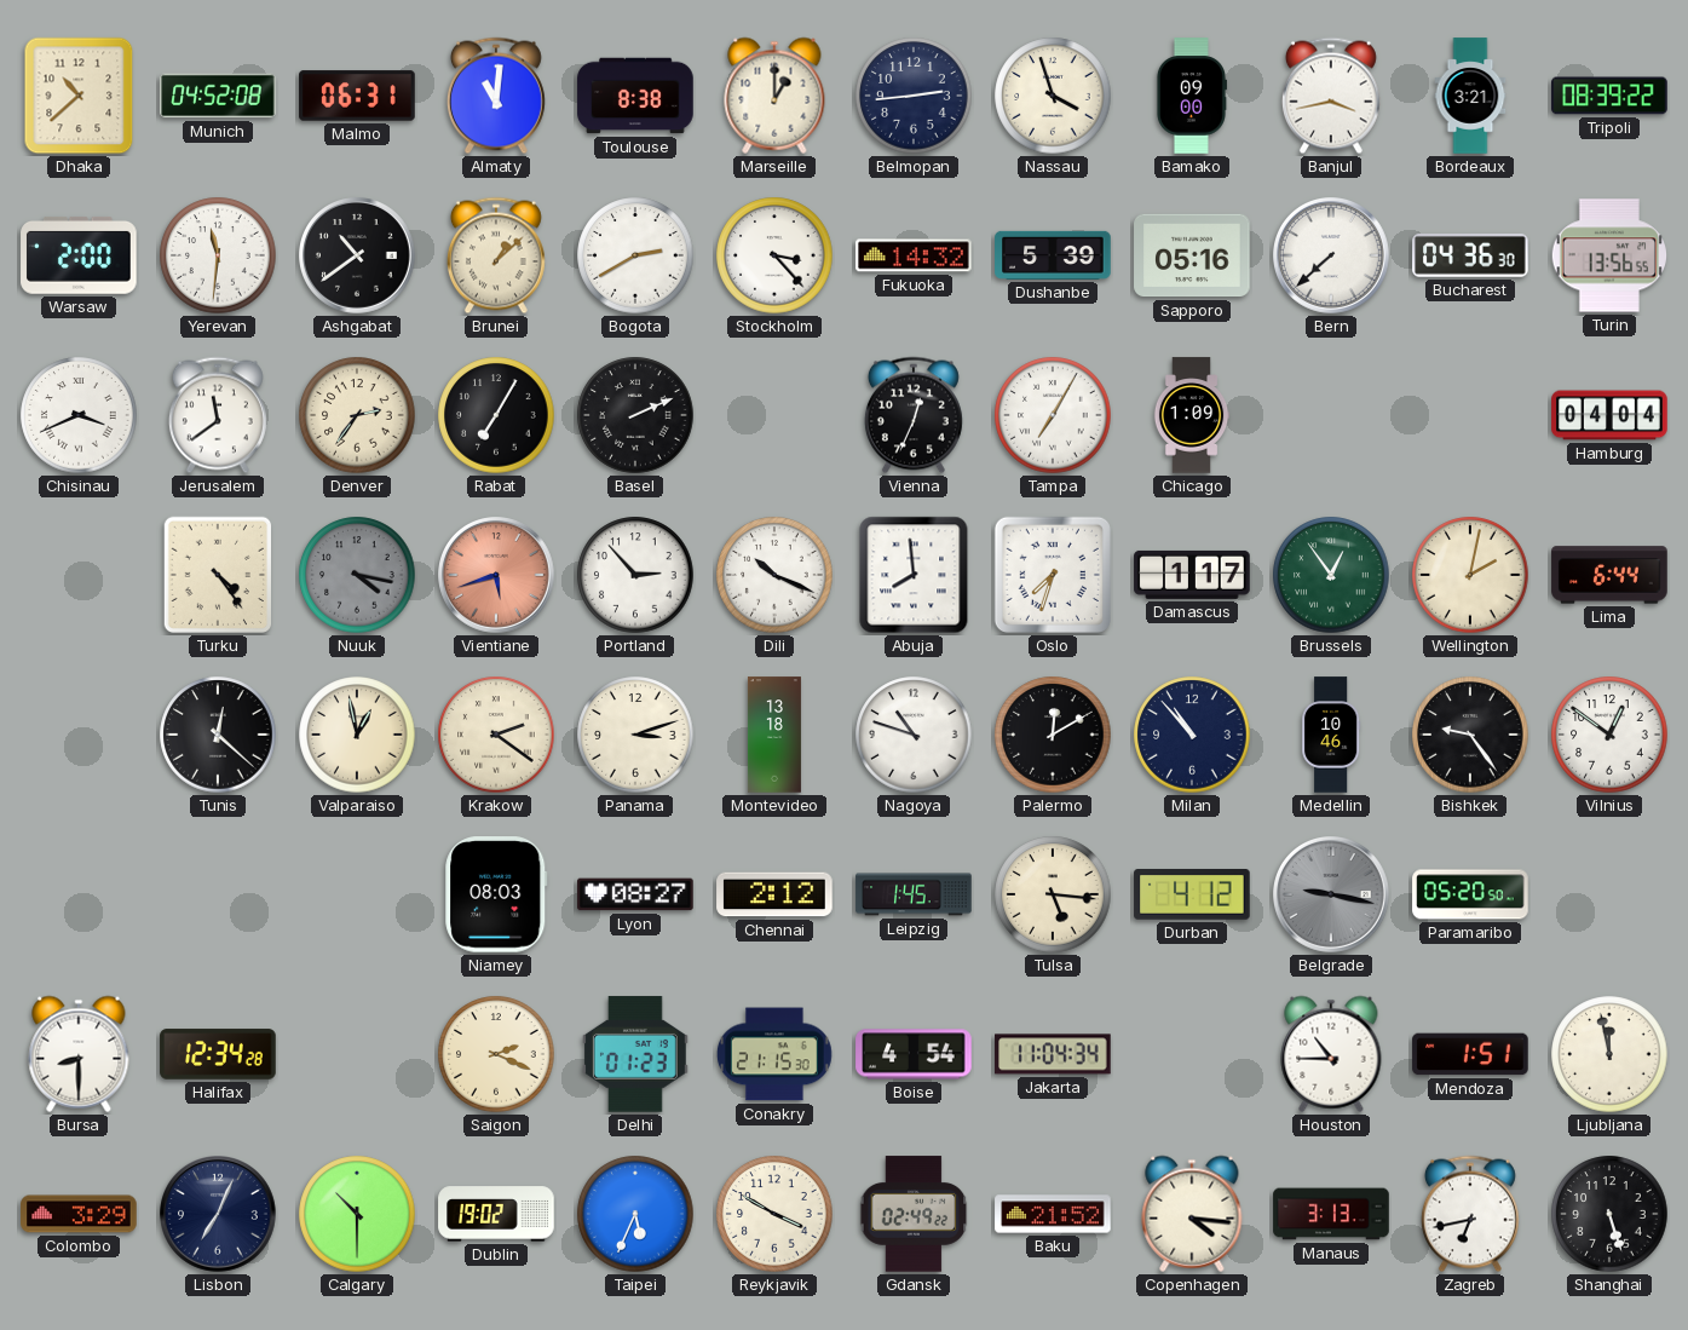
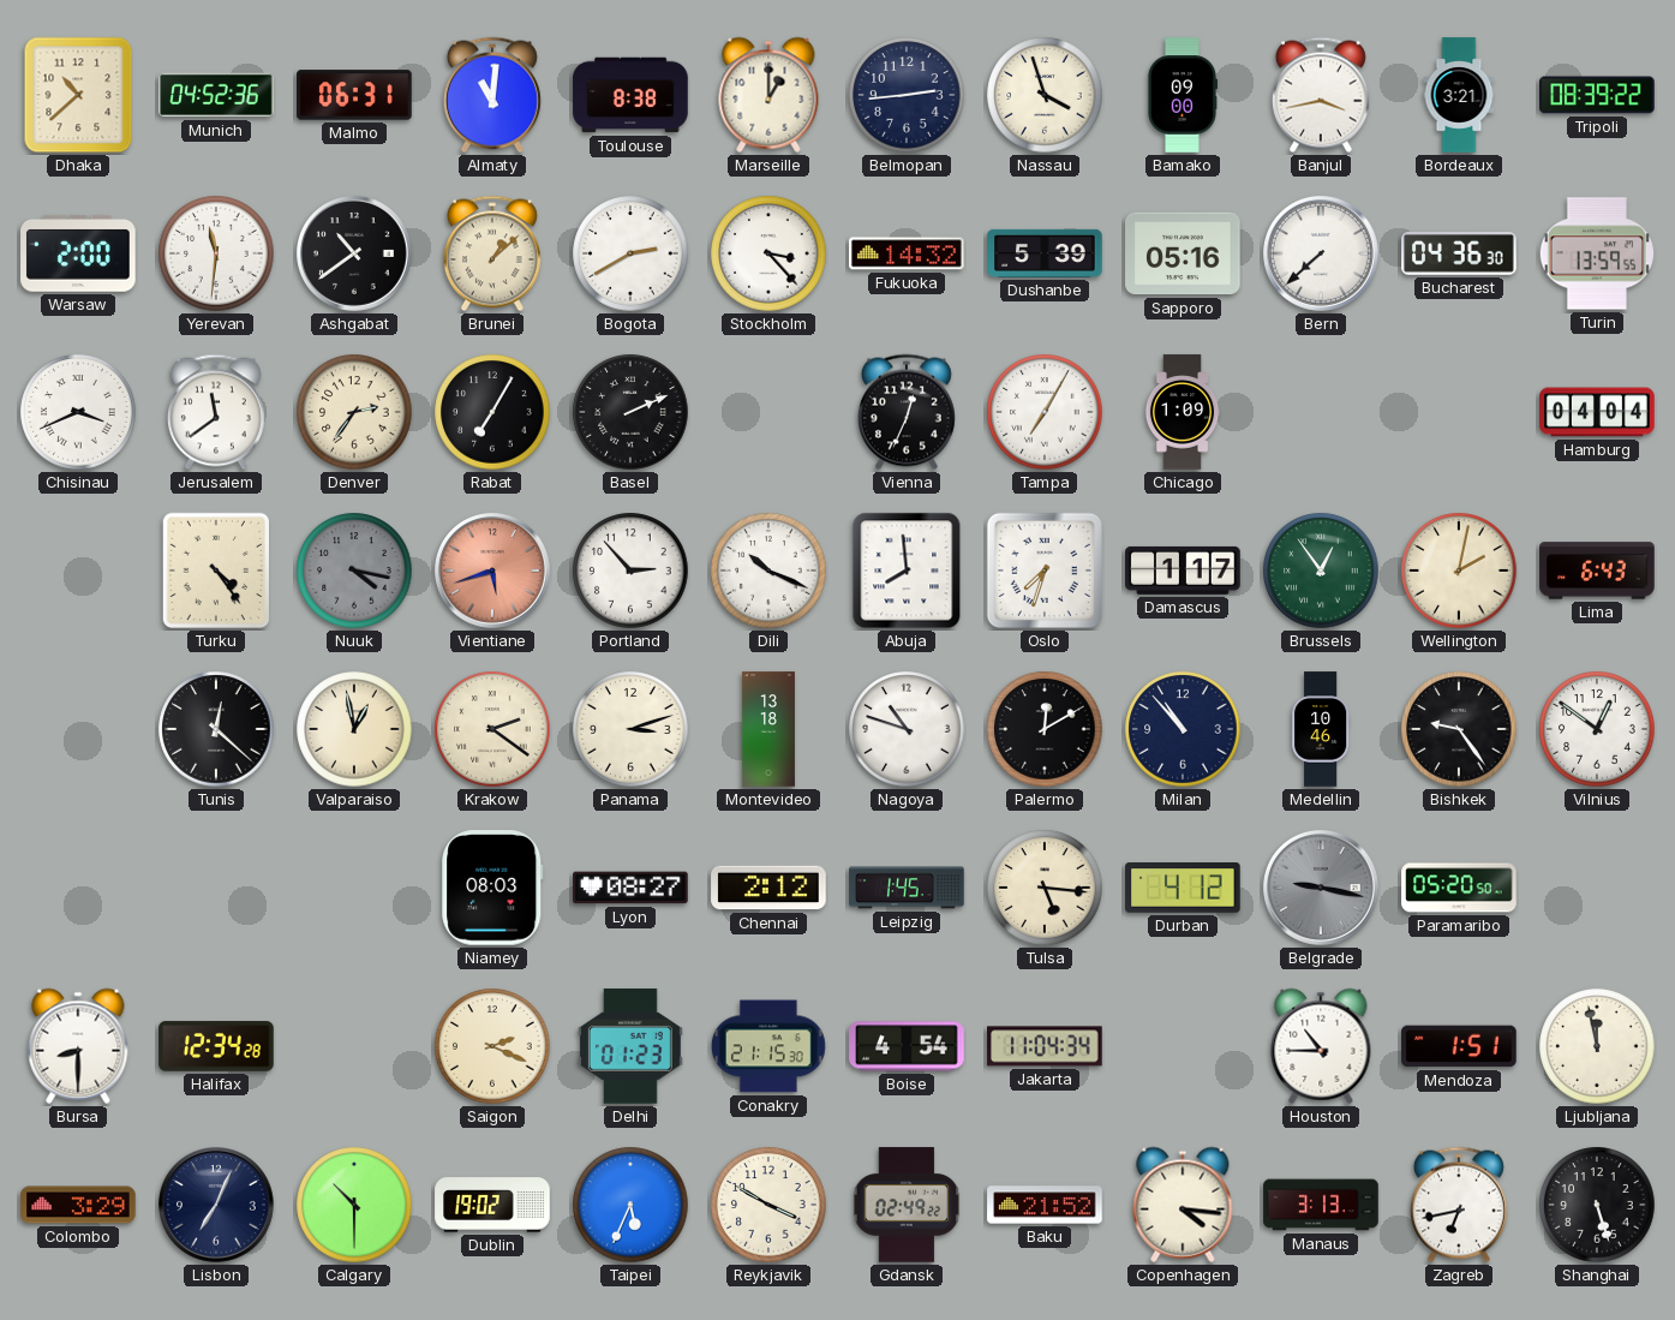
Munich: 04:52:08 -> 04:52:36 (216, 95)
Turin: 13:56 -> 13:59 (1596, 253)
Lima: 6:44 -> 6:43 (1597, 571)
